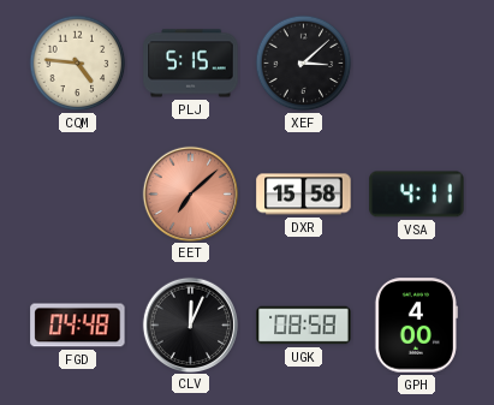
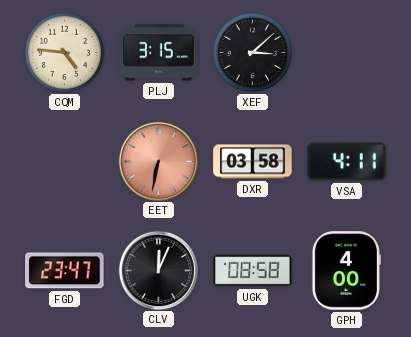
PLJ: 5:15 -> 3:15 (159, 53)
EET: 7:08 -> 6:32 (158, 161)
DXR: 15:58 -> 03:58 (253, 162)
FGD: 04:48 -> 23:47 (65, 271)
